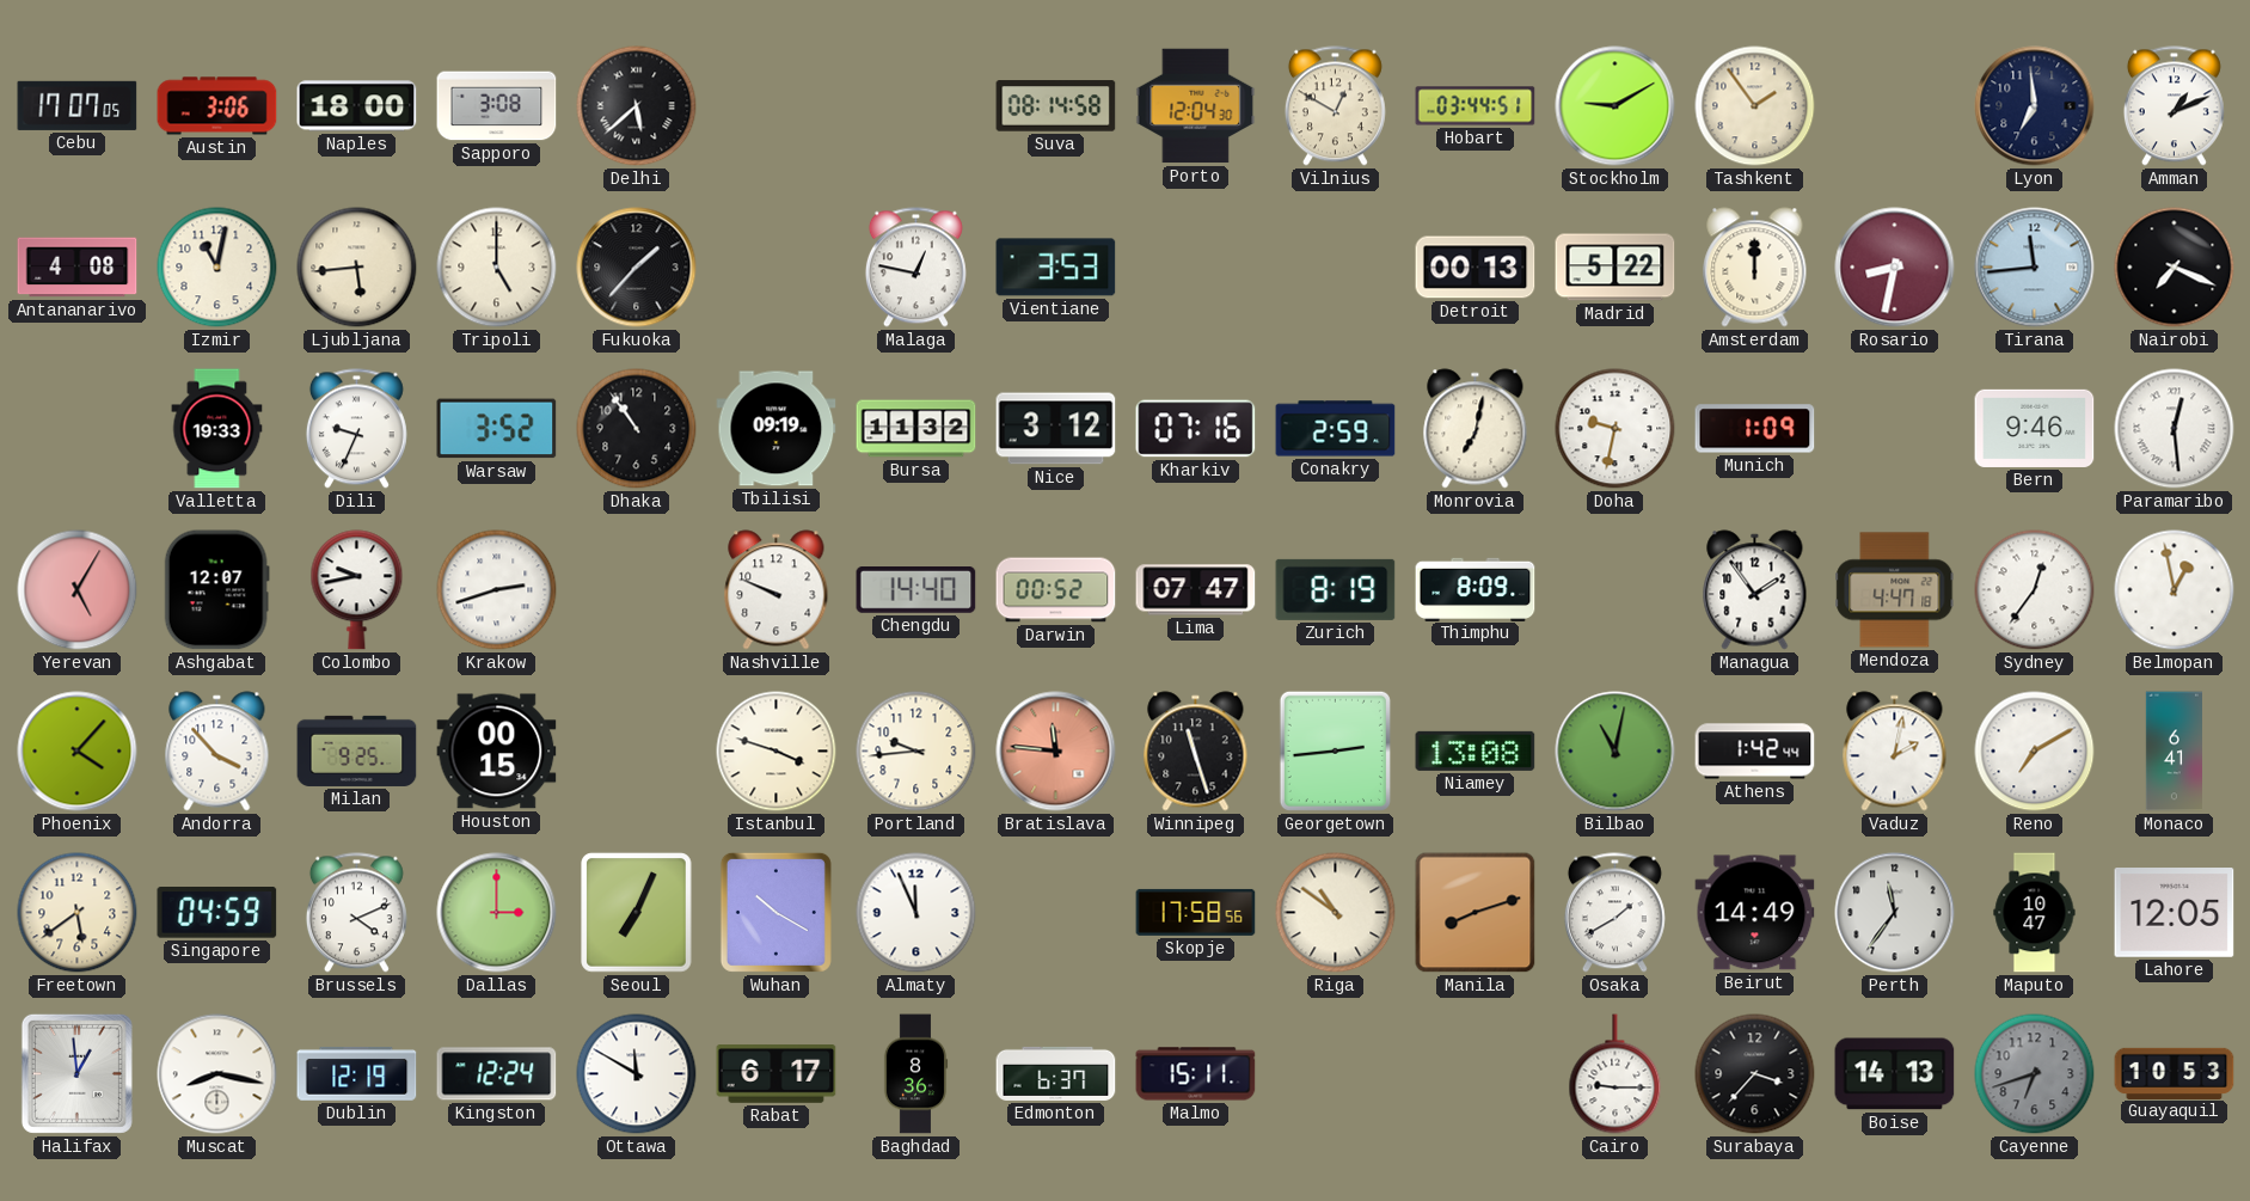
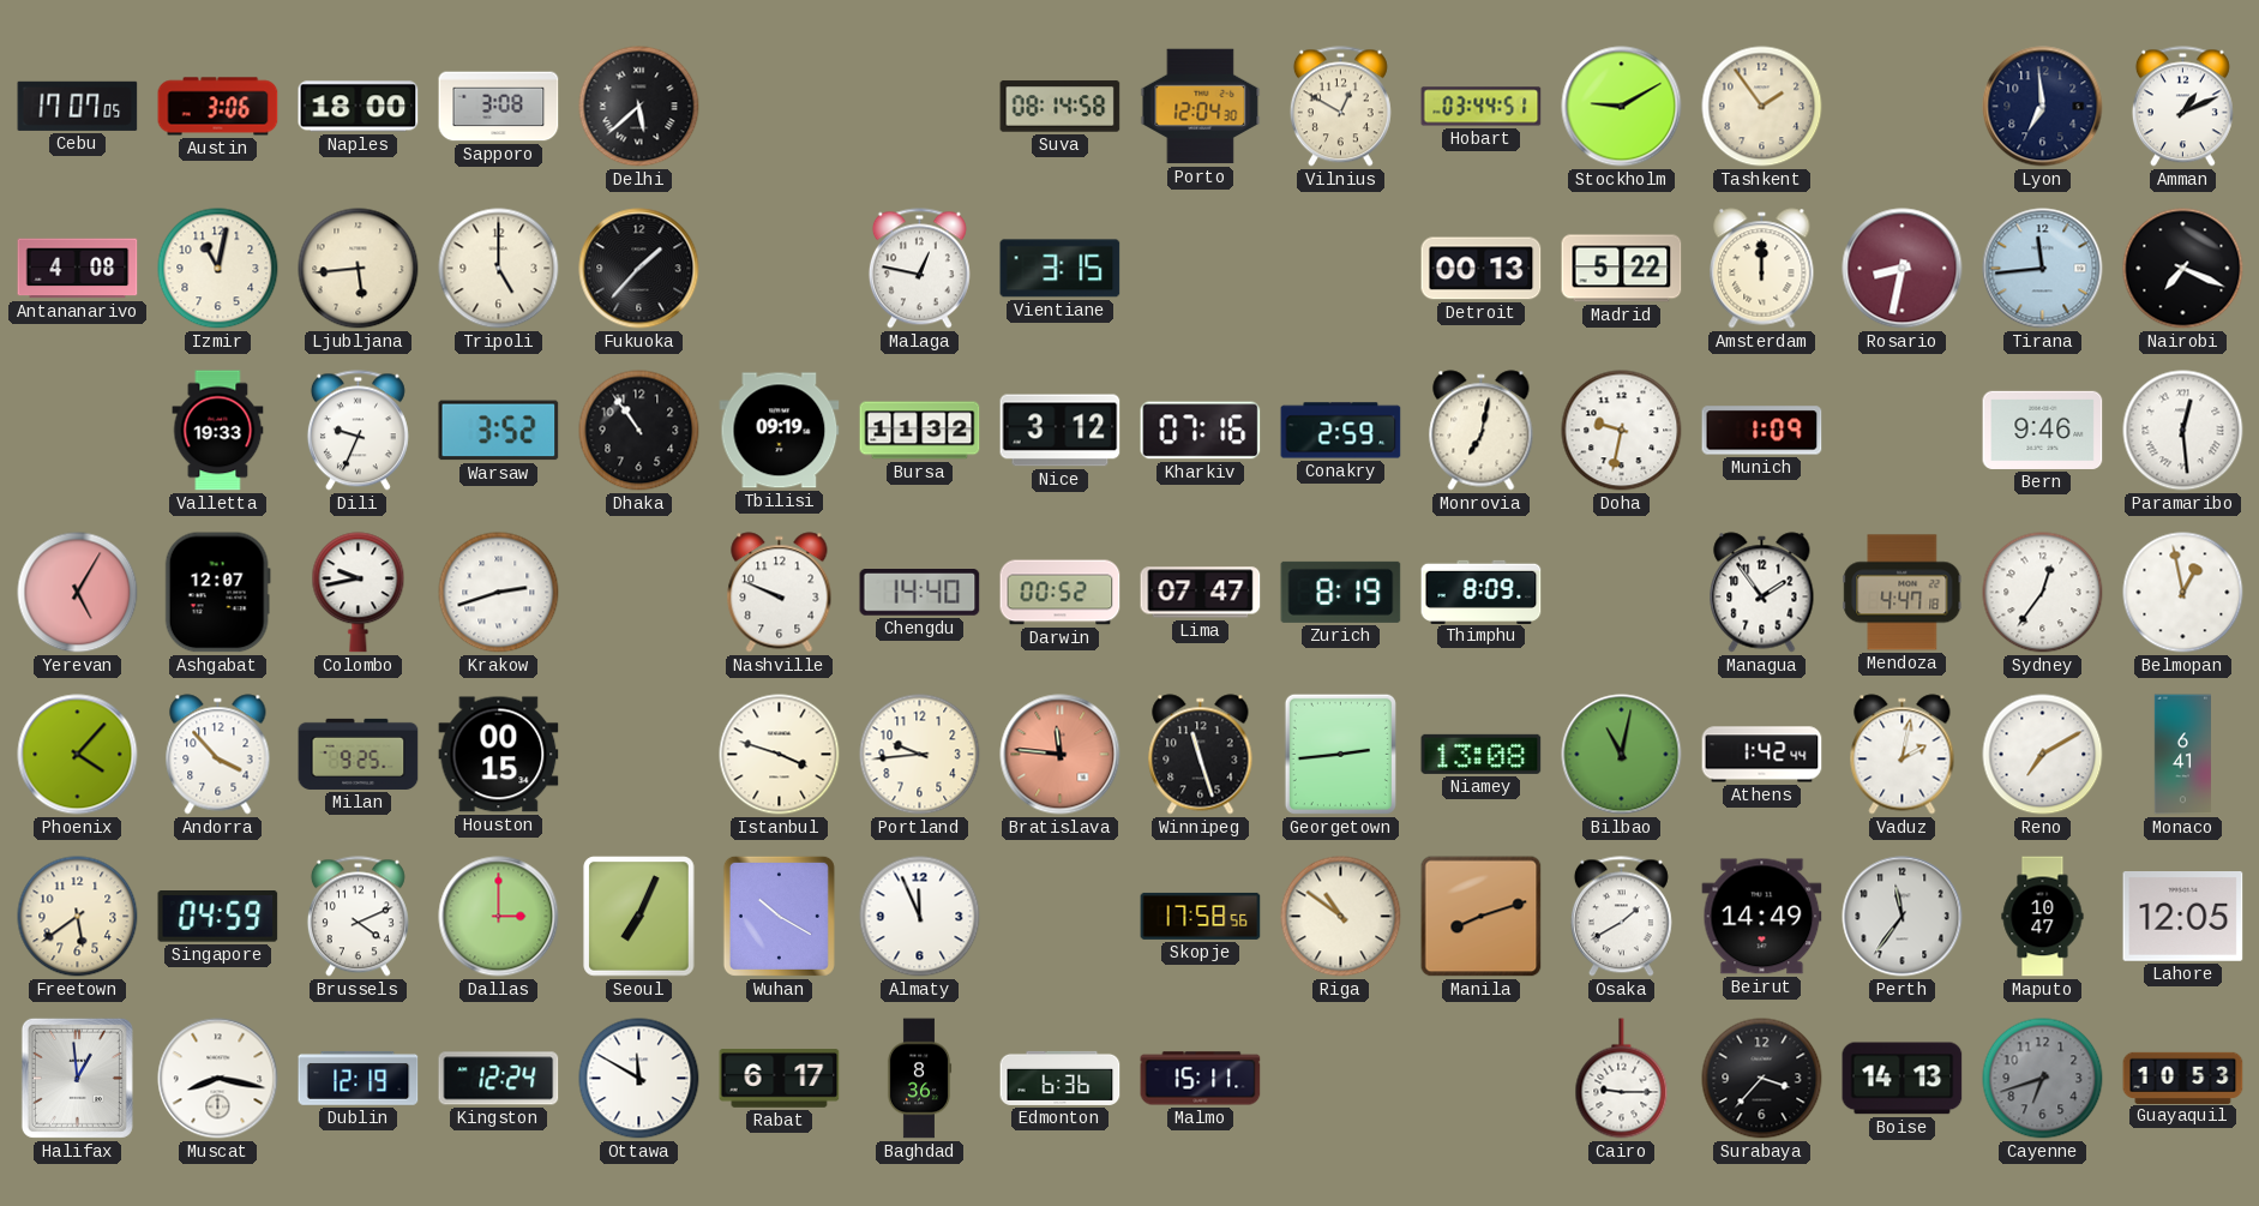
Vientiane: 3:53 -> 3:15 (1061, 269)
Edmonton: 6:37 -> 6:36 (1061, 1078)
